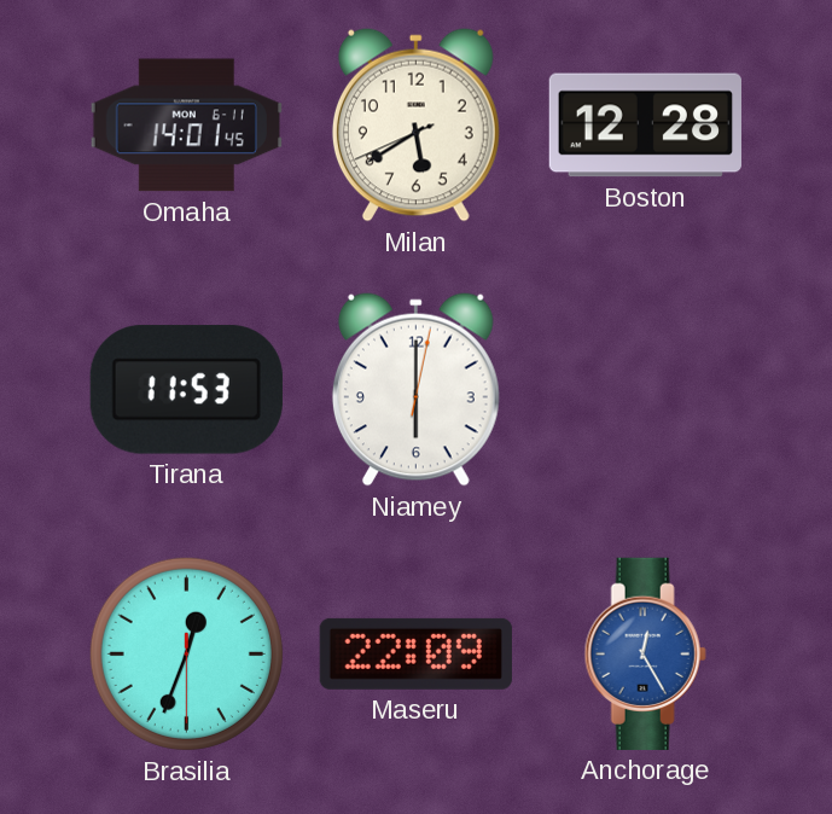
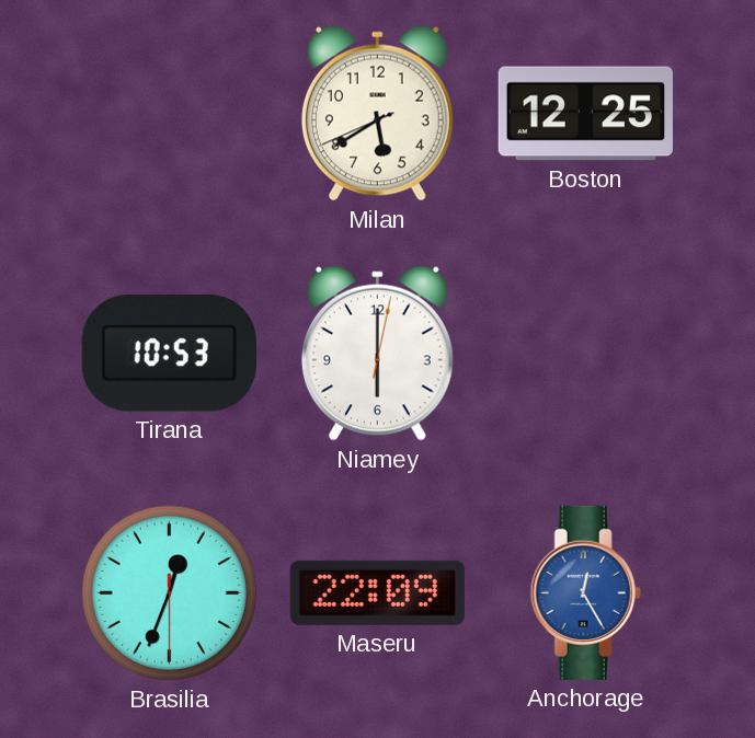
Omaha: 14:01 -> none (186, 126)
Boston: 12:28 -> 12:25 (585, 114)
Tirana: 11:53 -> 10:53 (169, 354)
